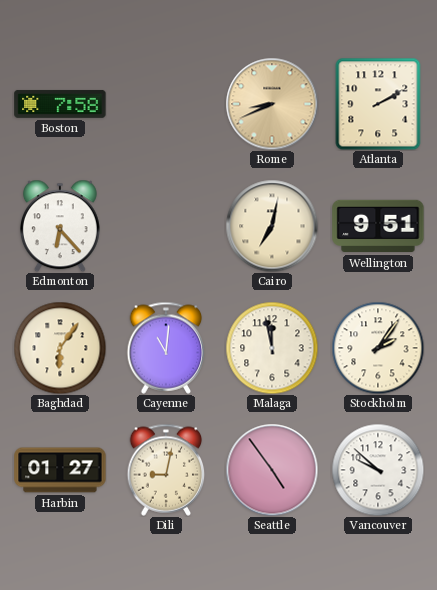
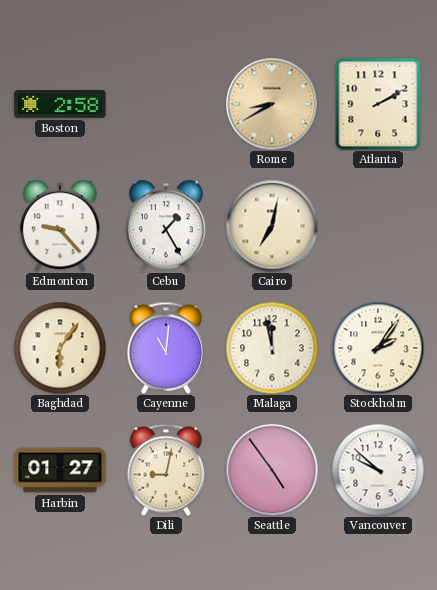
Boston: 7:58 -> 2:58 (60, 104)
Rome: 8:41 -> 8:40 (272, 104)
Edmonton: 6:23 -> 9:23 (60, 226)
Cebu: none -> 1:25 (166, 226)
Wellington: 9:51 -> none (378, 226)
